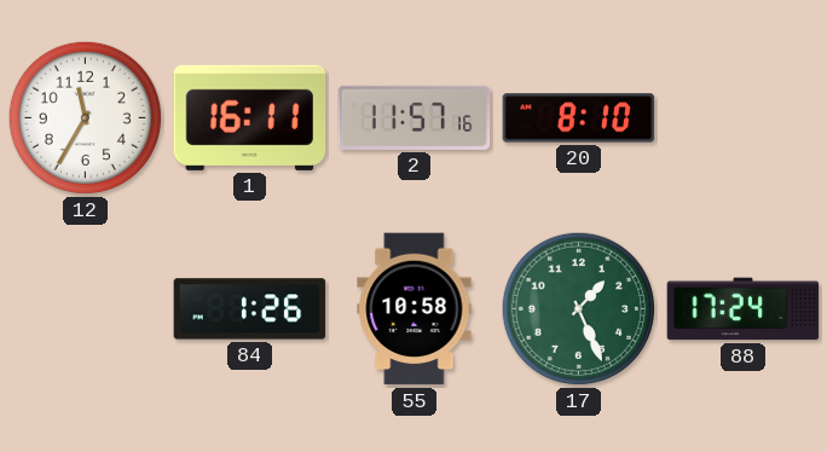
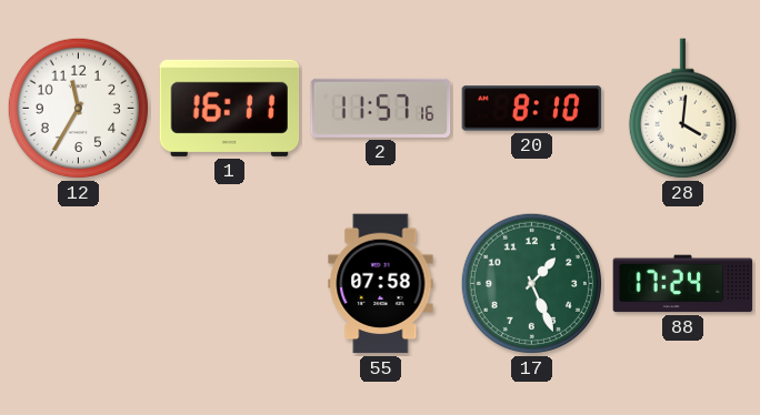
28: none -> 4:01 (682, 109)
84: 1:26 -> none (250, 309)
55: 10:58 -> 07:58 (381, 284)
